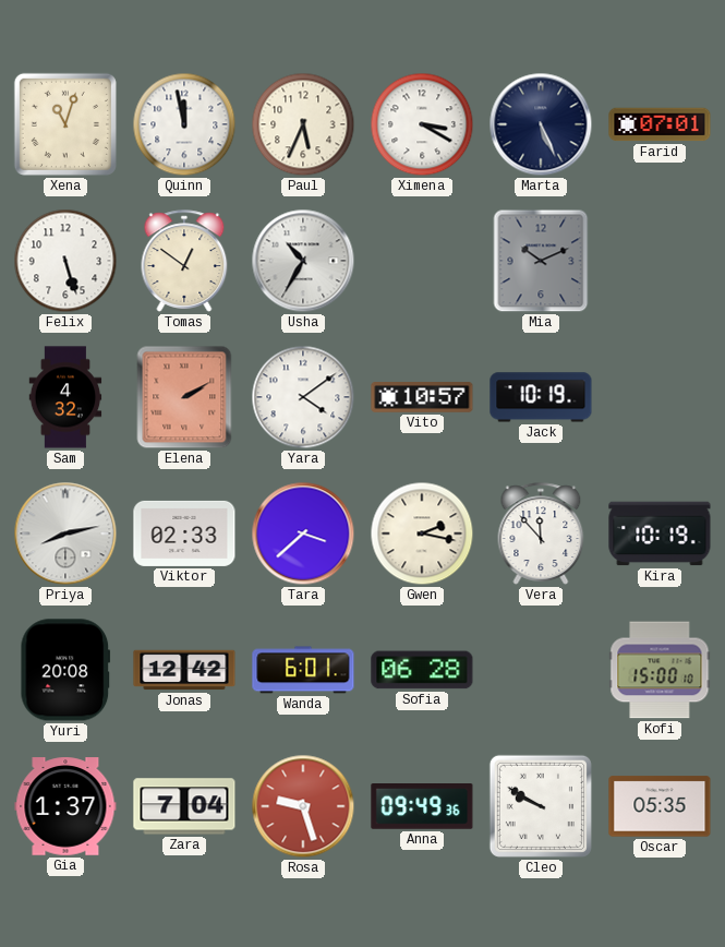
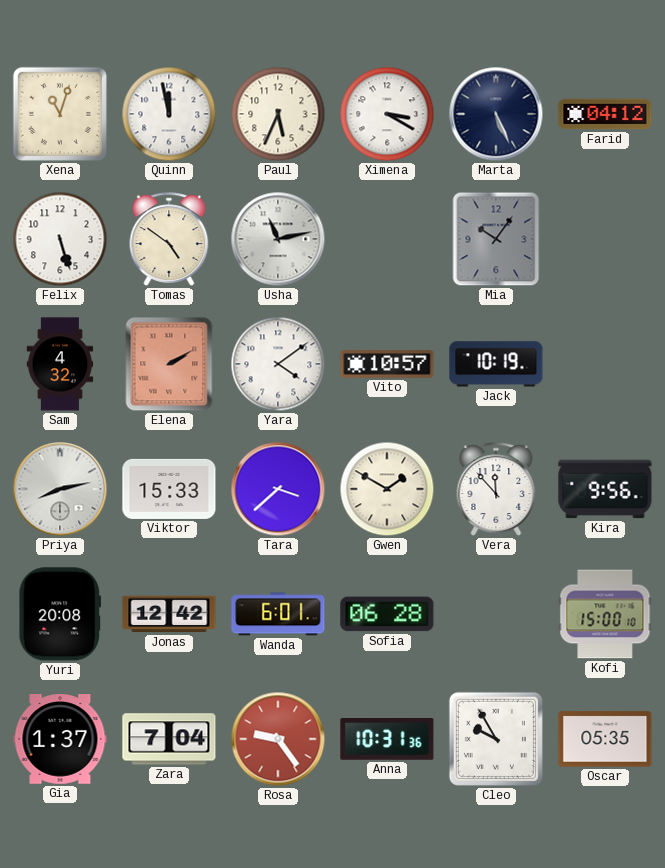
Farid: 07:01 -> 04:12 (605, 114)
Tomas: 12:51 -> 4:51 (169, 239)
Usha: 10:35 -> 11:13 (278, 239)
Mia: 10:11 -> 10:06 (496, 239)
Viktor: 02:33 -> 15:33 (169, 489)
Gwen: 2:17 -> 1:50 (387, 489)
Kira: 10:19 -> 9:56 (605, 489)
Rosa: 9:27 -> 9:24 (278, 739)
Anna: 09:49 -> 10:31 (387, 740)
Cleo: 9:50 -> 9:55 (496, 739)
